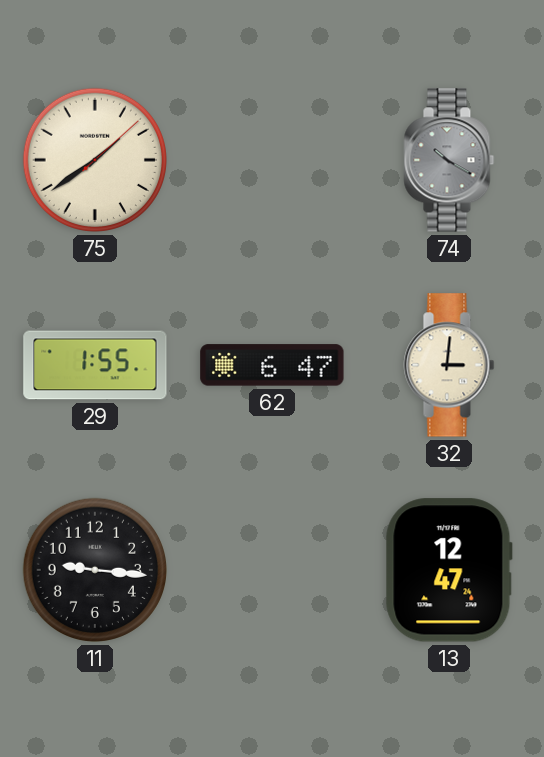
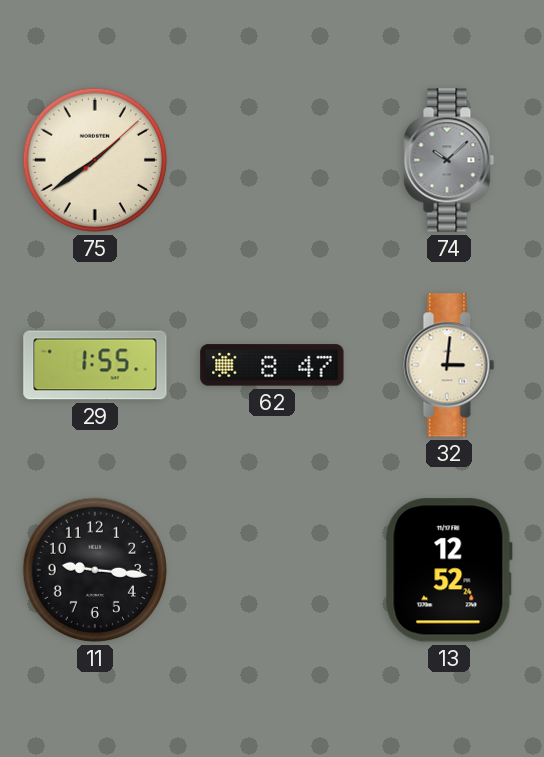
74: 10:20 -> 10:08 (449, 160)
62: 6:47 -> 8:47 (272, 365)
13: 12:47 -> 12:52 (449, 570)
